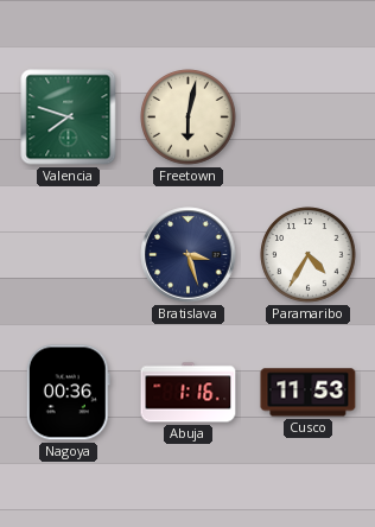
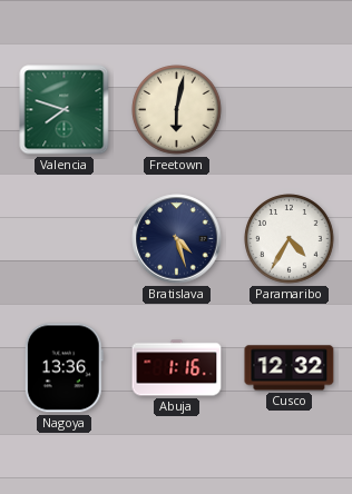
Bratislava: 3:27 -> 4:27 (177, 239)
Nagoya: 00:36 -> 13:36 (63, 368)
Cusco: 11:53 -> 12:32 (290, 368)
